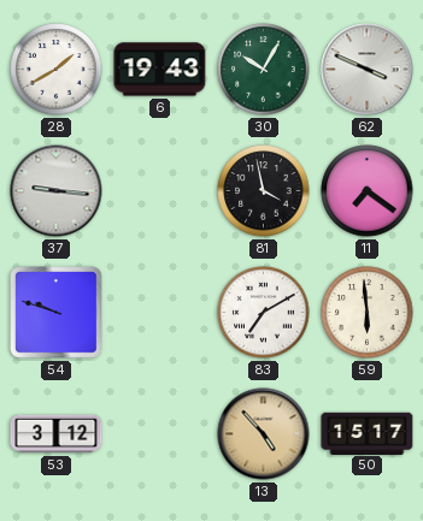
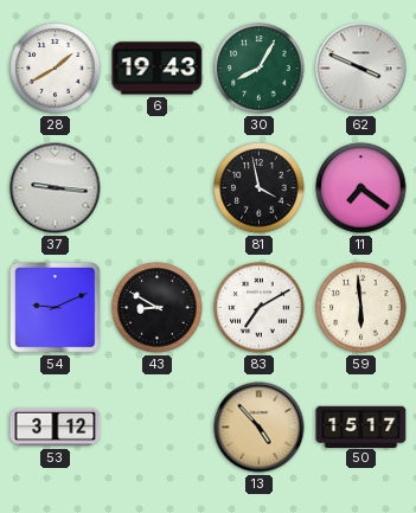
30: 10:05 -> 8:05 (260, 69)
54: 9:48 -> 9:11 (56, 308)
43: none -> 8:50 (158, 308)
